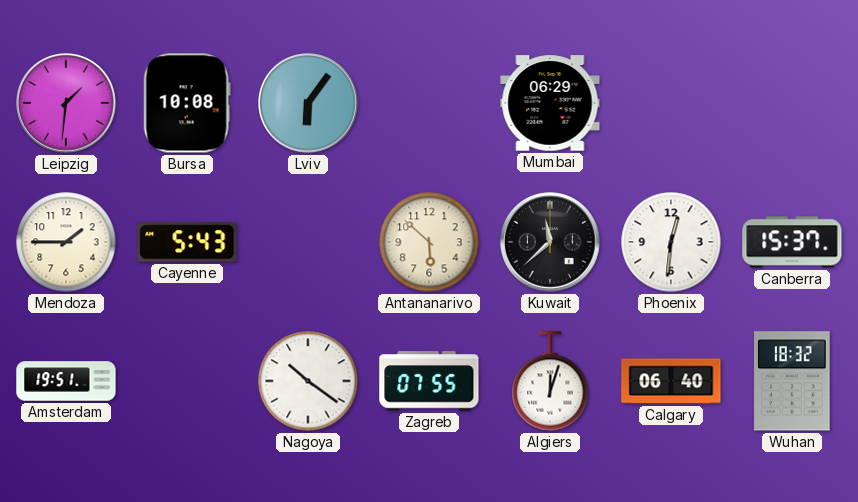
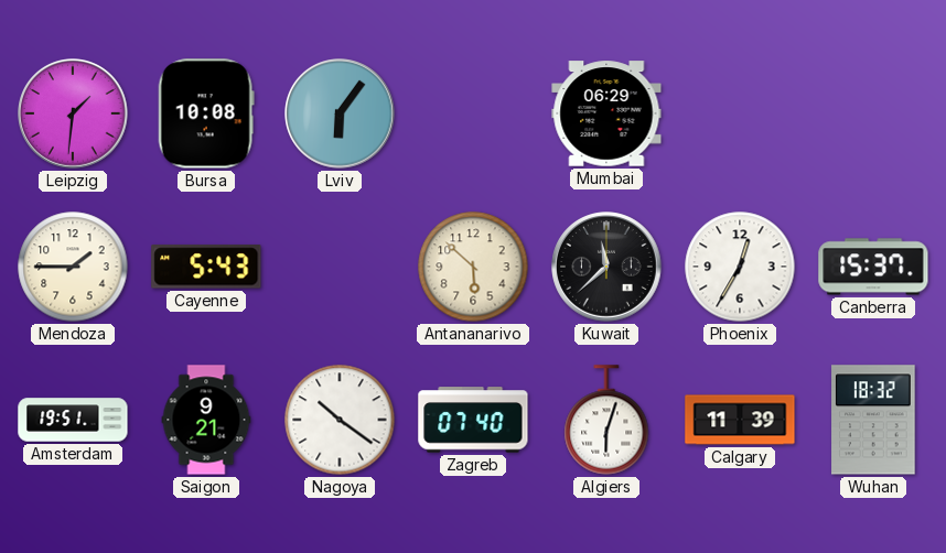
Phoenix: 12:31 -> 12:35 (740, 267)
Saigon: none -> 9:21 (206, 420)
Zagreb: 07:55 -> 07:40 (473, 420)
Algiers: 12:03 -> 6:03 (606, 420)
Calgary: 06:40 -> 11:39 (740, 420)
